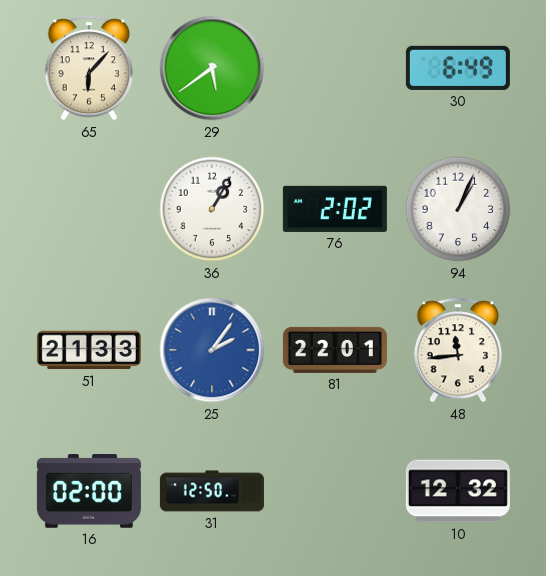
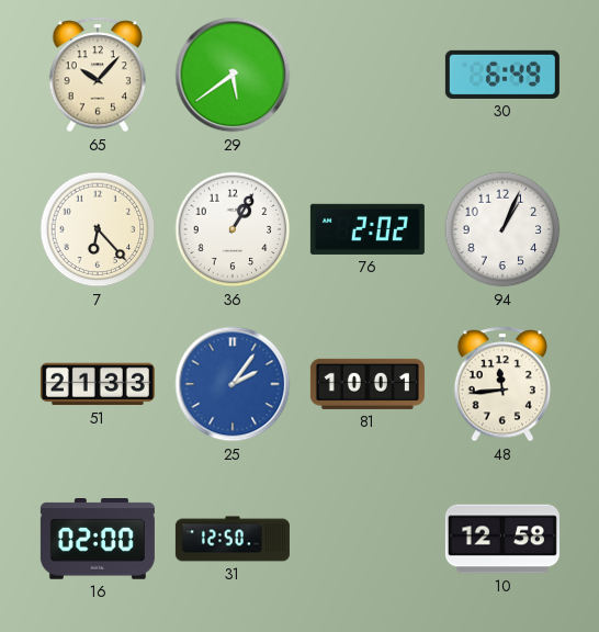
65: 6:07 -> 10:07 (98, 75)
7: none -> 6:23 (98, 229)
81: 22:01 -> 10:01 (368, 384)
10: 12:32 -> 12:58 (502, 539)
